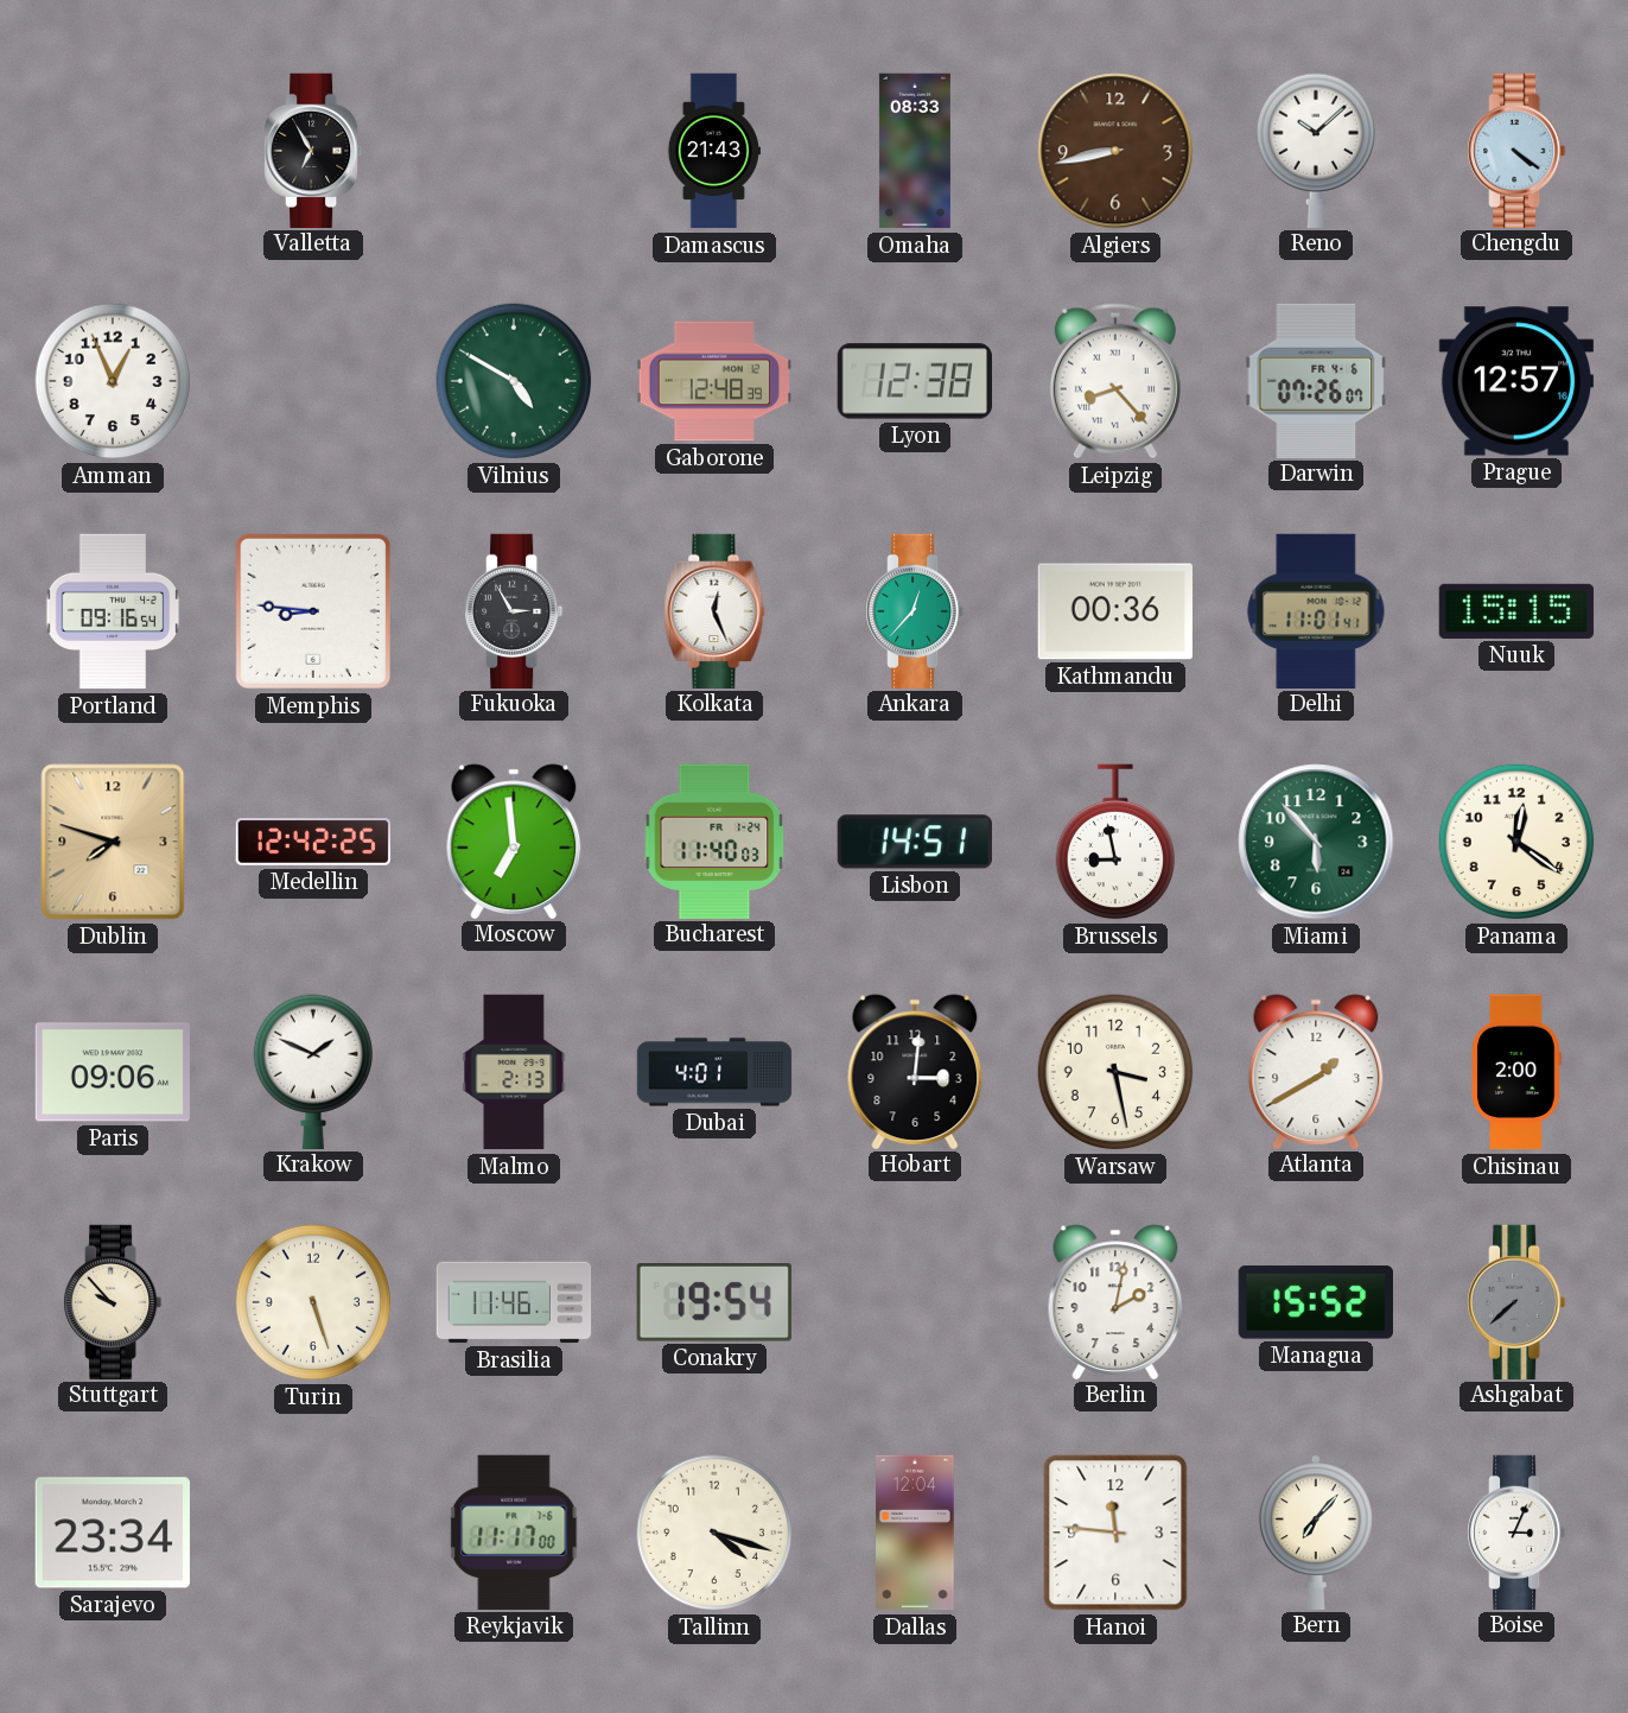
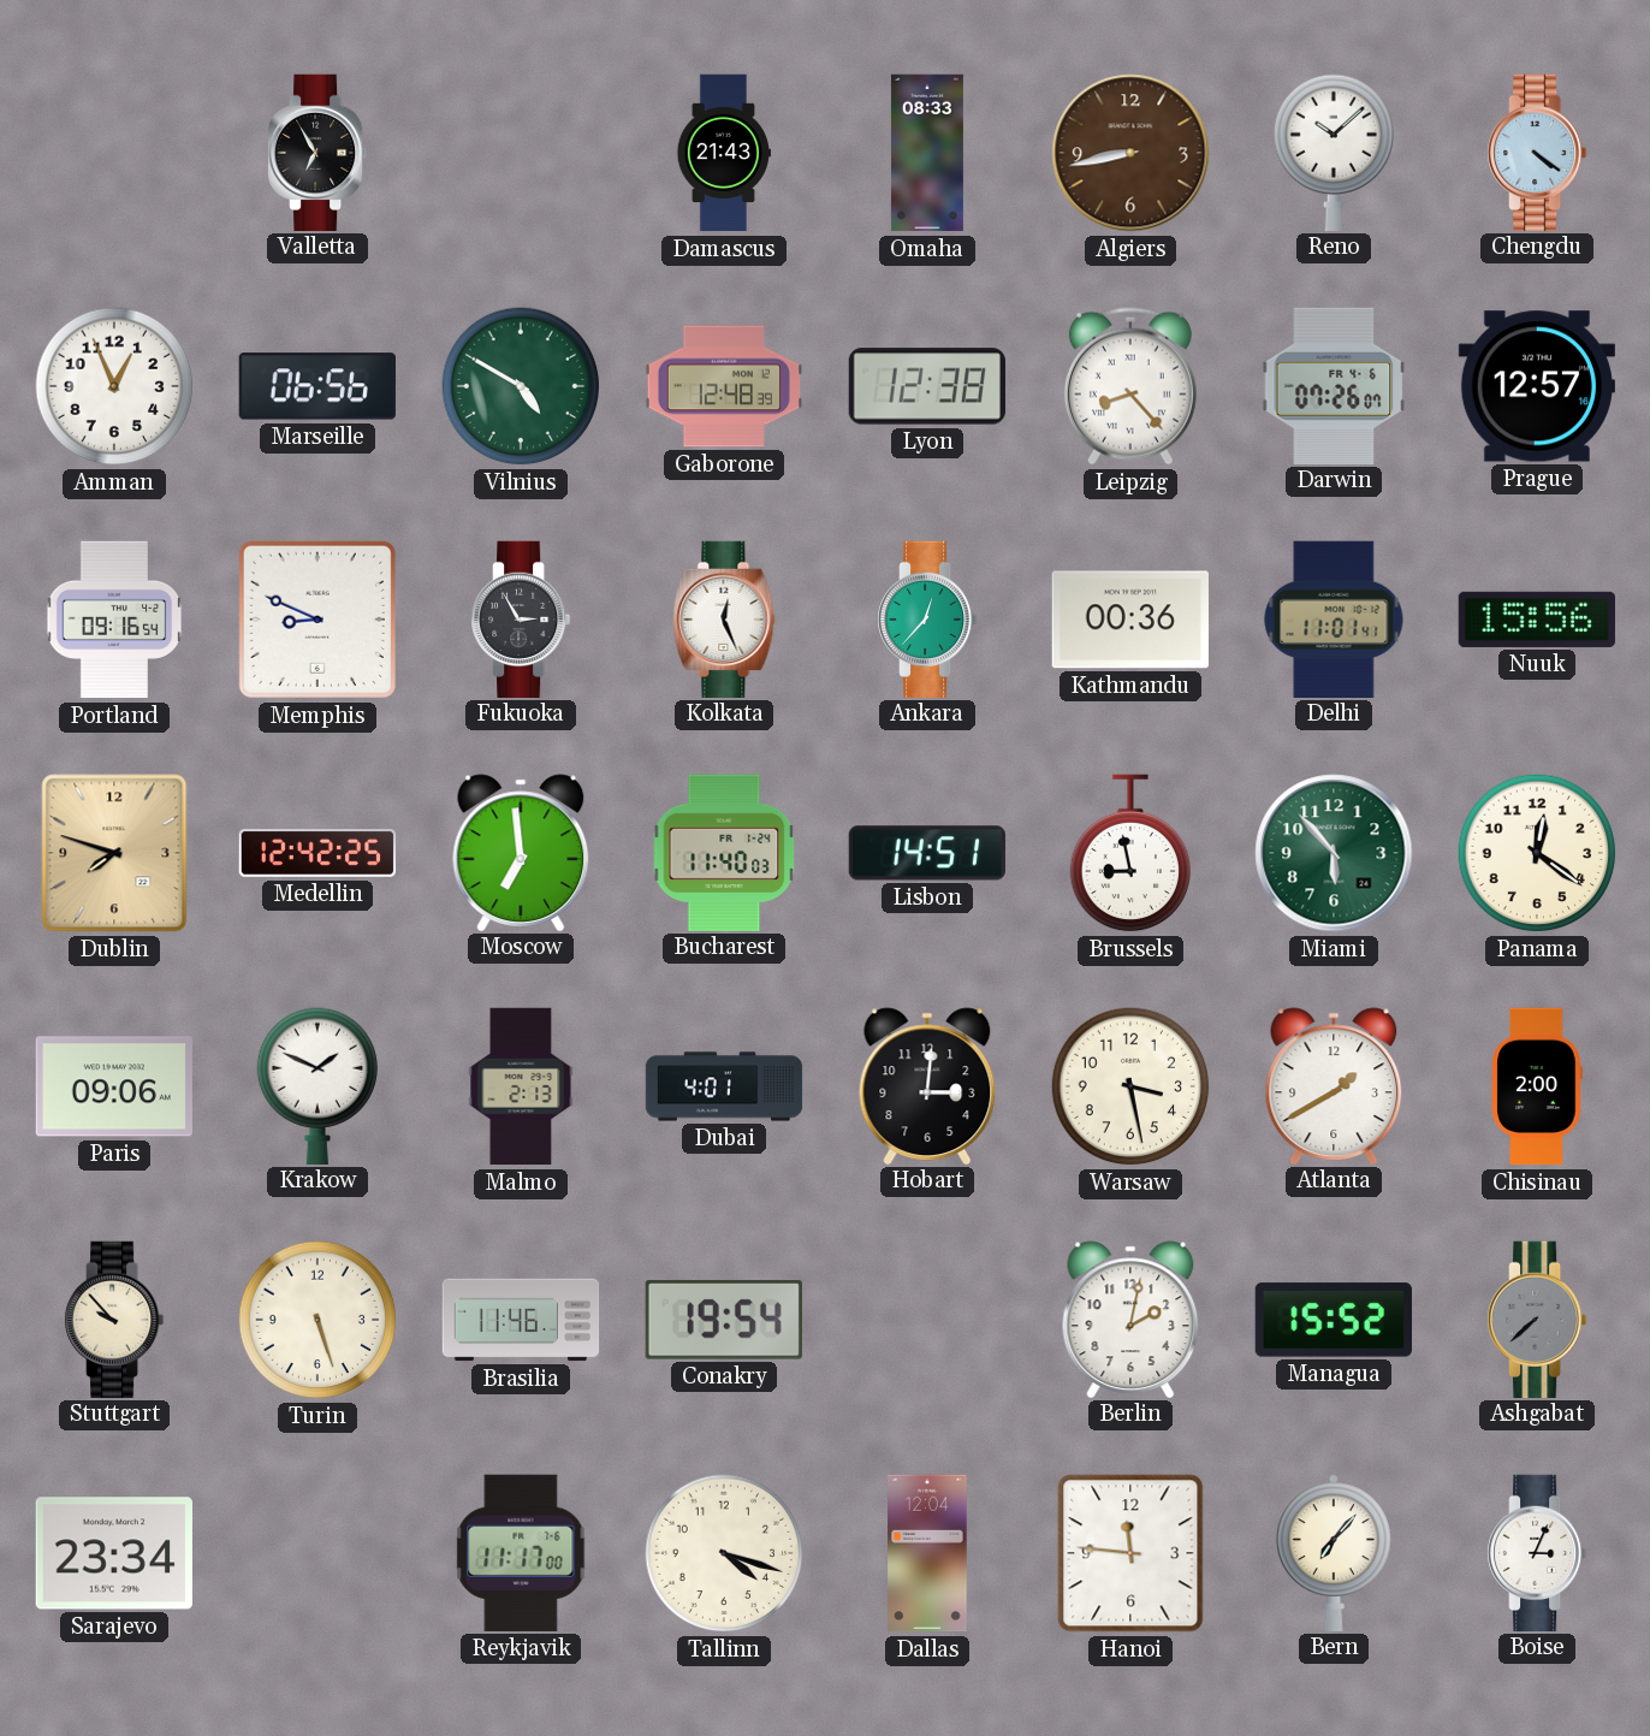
Marseille: none -> 06:56 (317, 386)
Memphis: 8:46 -> 8:49 (317, 620)
Nuuk: 15:15 -> 15:56 (1536, 620)
